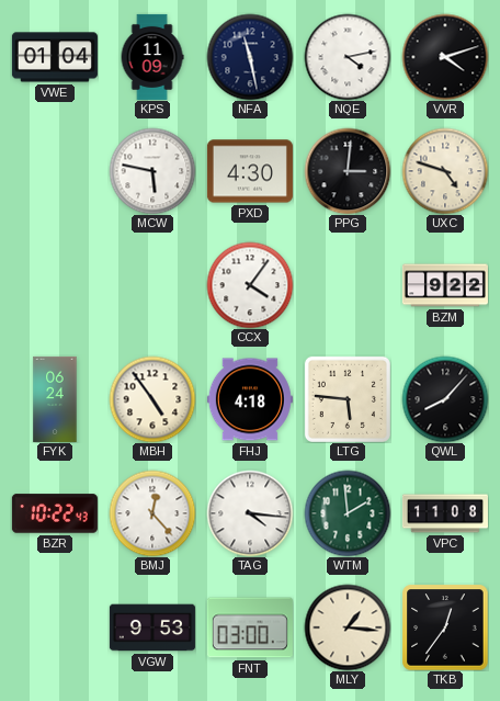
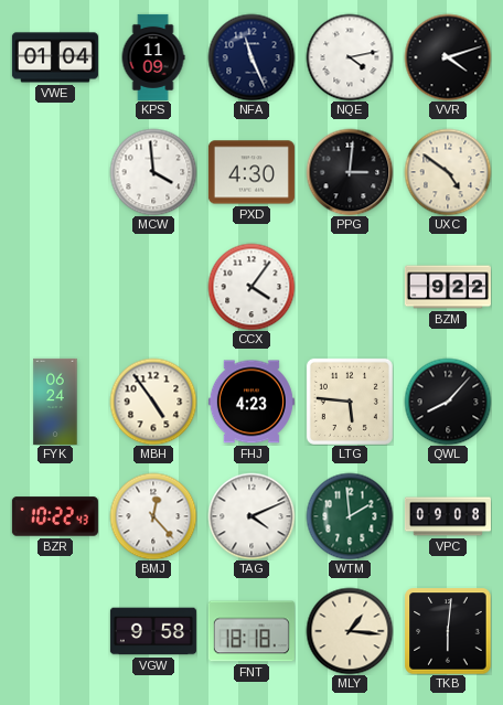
NFA: 11:28 -> 11:26 (251, 57)
MCW: 5:47 -> 3:59 (153, 172)
UXC: 4:48 -> 4:51 (448, 172)
FHJ: 4:18 -> 4:23 (251, 402)
TAG: 4:16 -> 4:11 (251, 516)
VPC: 11:08 -> 09:08 (448, 516)
VGW: 9:53 -> 9:58 (153, 631)
FNT: 03:00 -> 18:18 (251, 631)
TKB: 12:36 -> 6:01 (448, 631)
